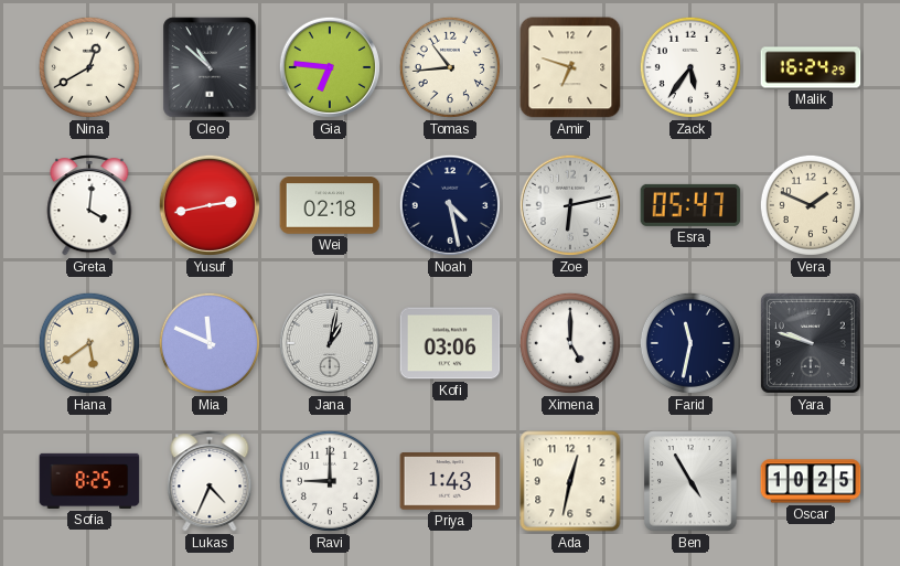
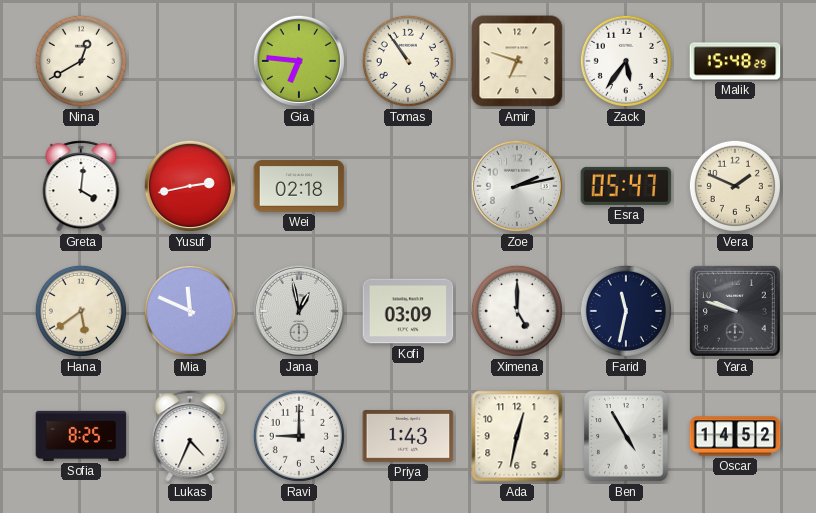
Cleo: 10:52 -> none (210, 67)
Tomas: 10:44 -> 10:54 (408, 61)
Malik: 16:24 -> 15:48 (735, 61)
Noah: 4:28 -> none (450, 205)
Zoe: 6:13 -> 2:13 (517, 186)
Jana: 1:02 -> 12:58 (299, 311)
Kofi: 03:06 -> 03:09 (408, 311)
Oscar: 10:25 -> 14:52 (735, 436)
